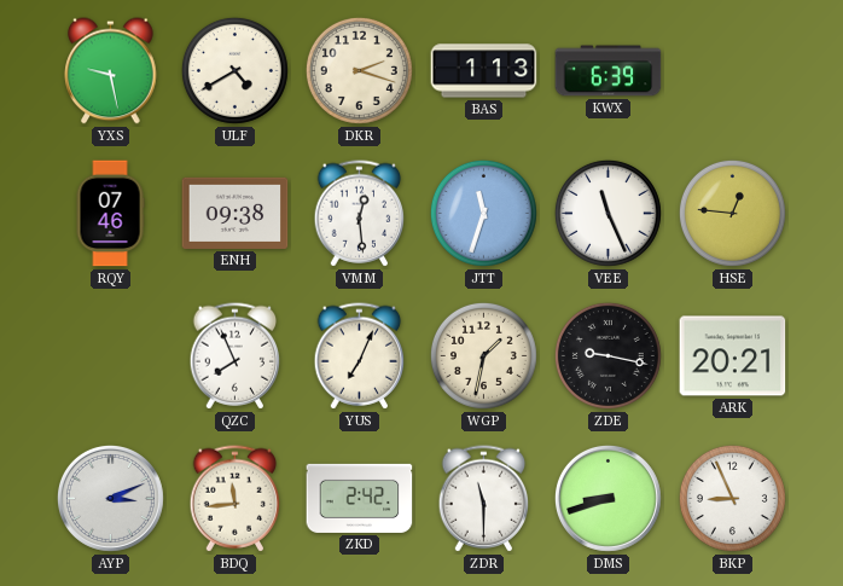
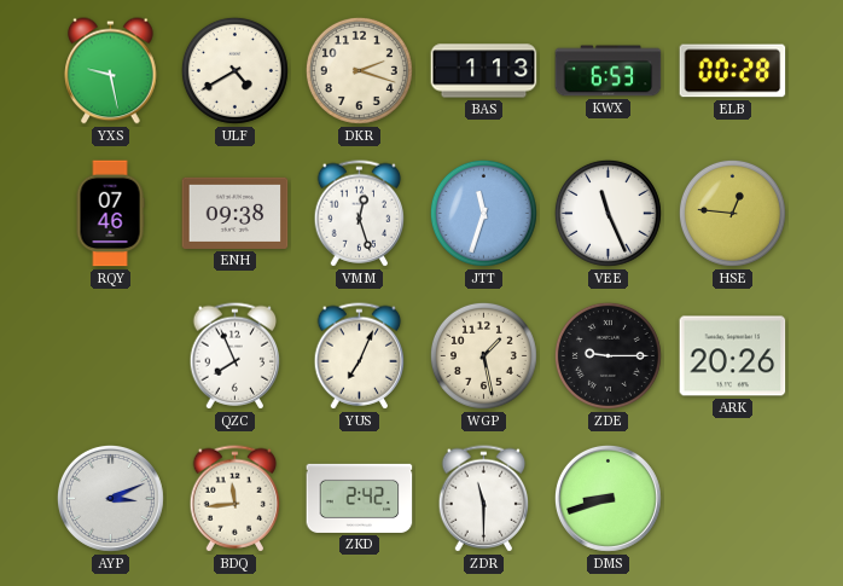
KWX: 6:39 -> 6:53 (609, 71)
ELB: none -> 00:28 (733, 71)
VMM: 12:29 -> 12:27 (360, 214)
WGP: 1:32 -> 1:28 (483, 355)
ZDE: 9:17 -> 9:15 (607, 355)
ARK: 20:21 -> 20:26 (733, 356)
BKP: 8:56 -> none (732, 498)
